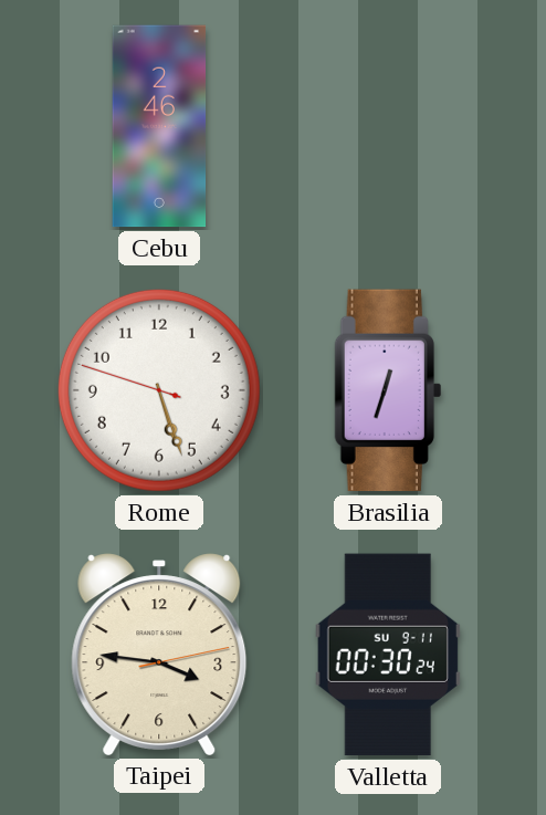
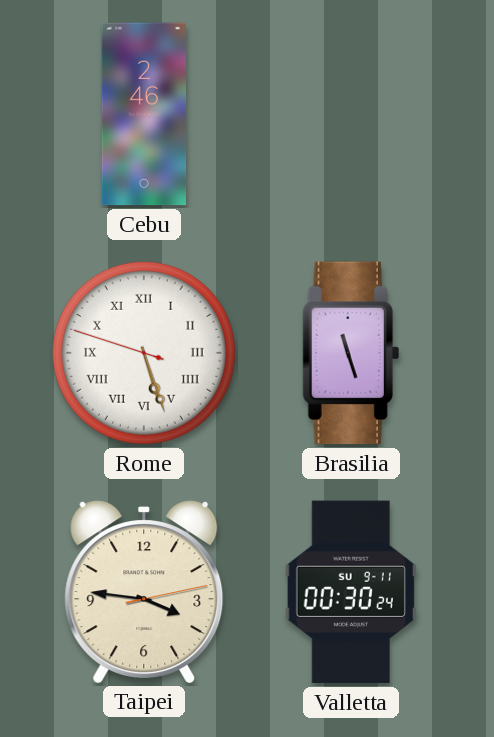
Rome numerals: Arabic -> Roman (144, 353)
Brasilia: 12:33 -> 11:27 (351, 353)
